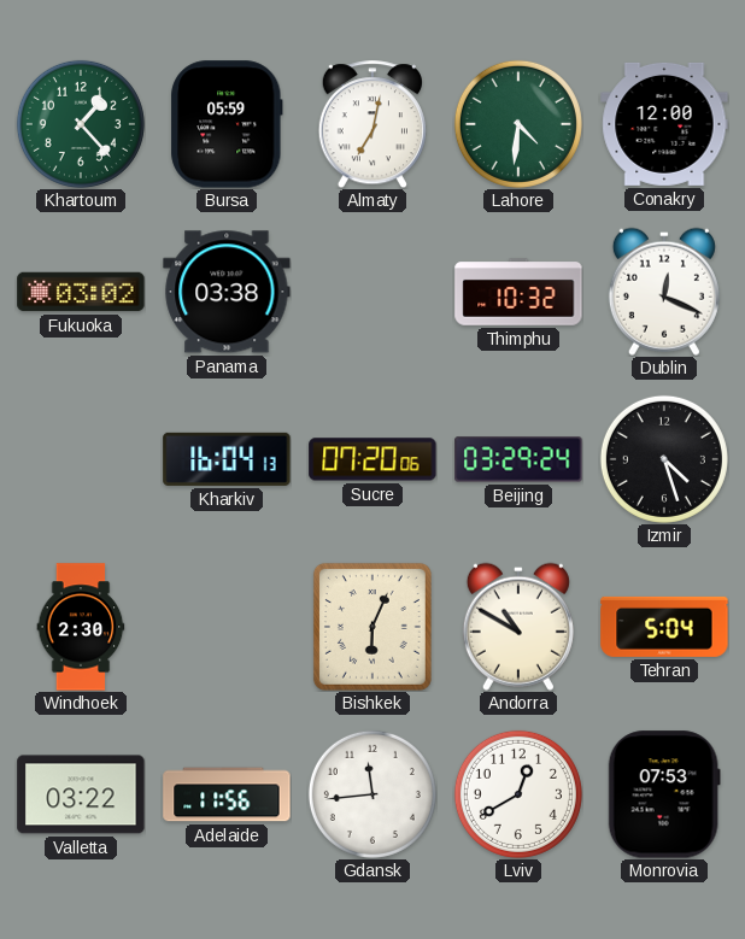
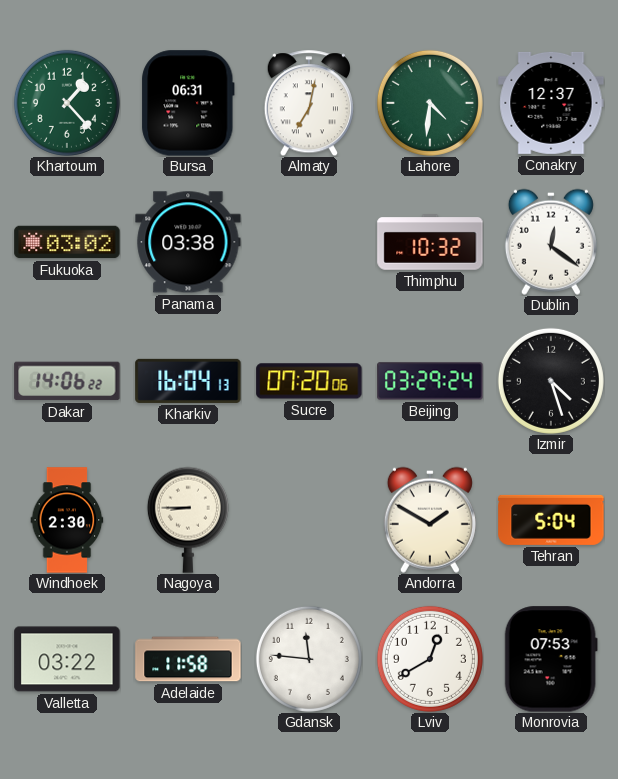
Bursa: 05:59 -> 06:31 (188, 103)
Conakry: 12:00 -> 12:37 (551, 103)
Dublin: 12:19 -> 12:21 (551, 242)
Dakar: none -> 14:06 (67, 381)
Nagoya: none -> 8:45 (188, 520)
Bishkek: 6:04 -> none (372, 627)
Andorra: 10:50 -> 1:50 (430, 520)
Adelaide: 11:56 -> 11:58 (188, 659)
Gdansk: 11:44 -> 11:46 (309, 659)
